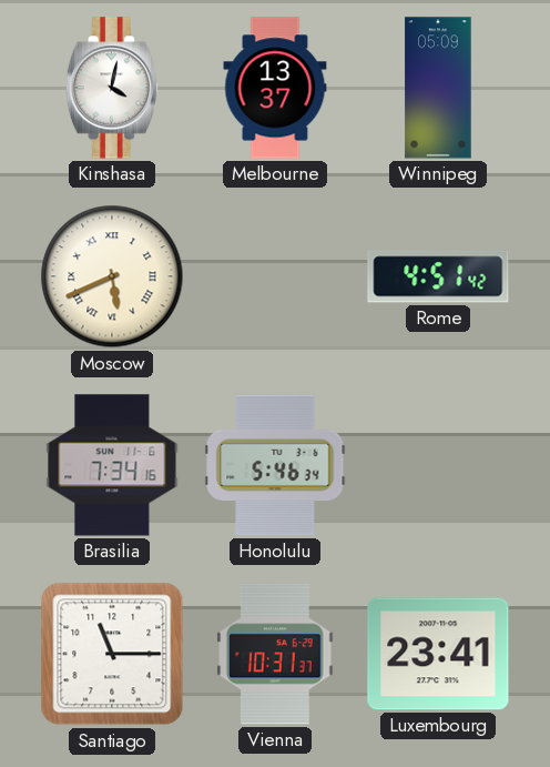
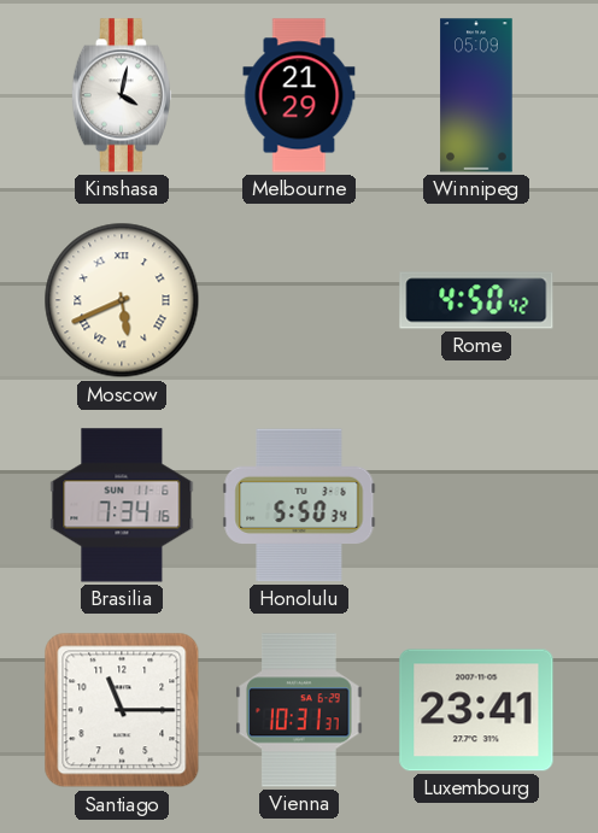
Melbourne: 13:37 -> 21:29 (299, 95)
Rome: 4:51 -> 4:50 (476, 300)
Honolulu: 5:46 -> 5:50 (299, 505)
